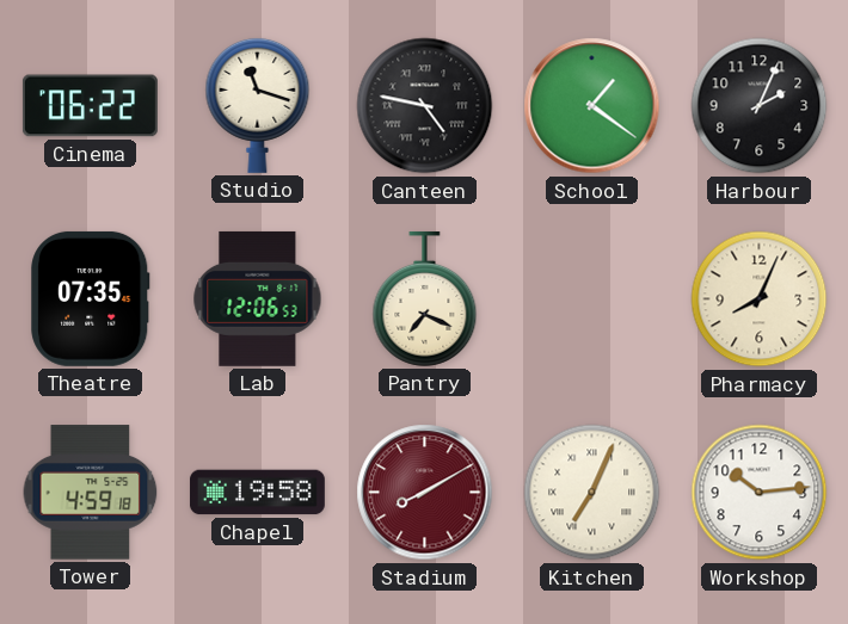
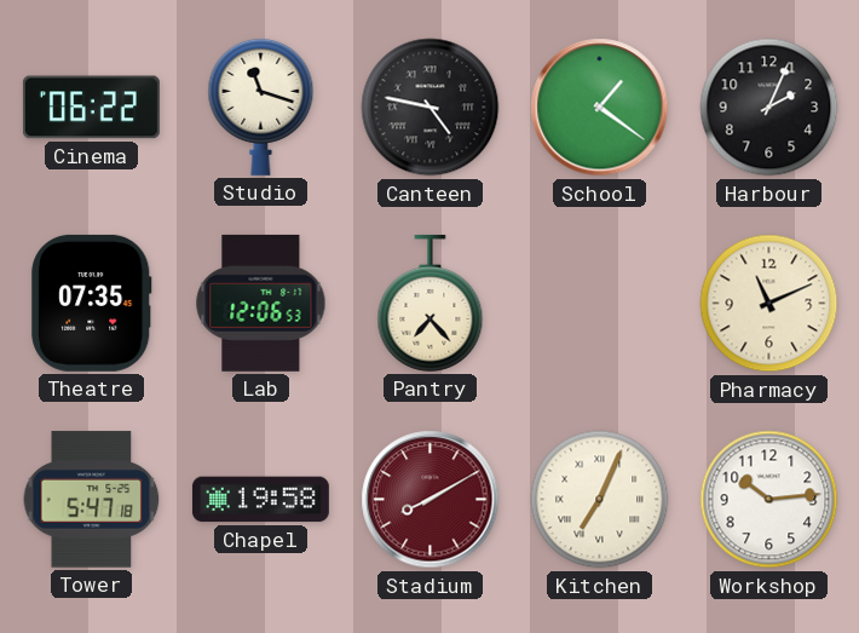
Pantry: 7:19 -> 7:23 (431, 303)
Pharmacy: 8:04 -> 11:11 (769, 304)
Tower: 4:59 -> 5:47 (92, 500)
